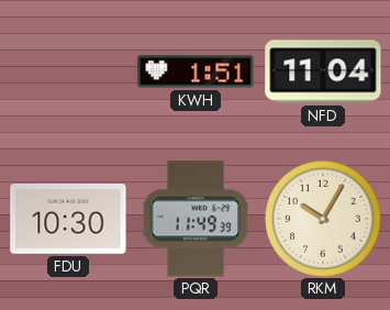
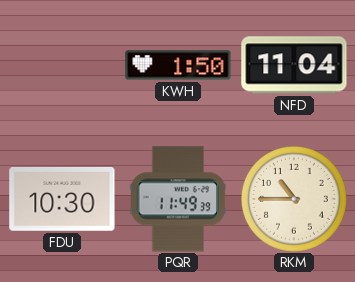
KWH: 1:51 -> 1:50 (178, 65)
RKM: 10:05 -> 10:45 (294, 199)
